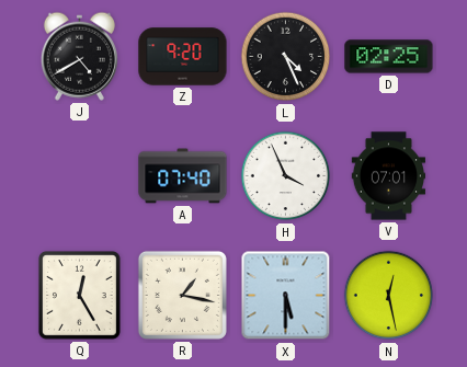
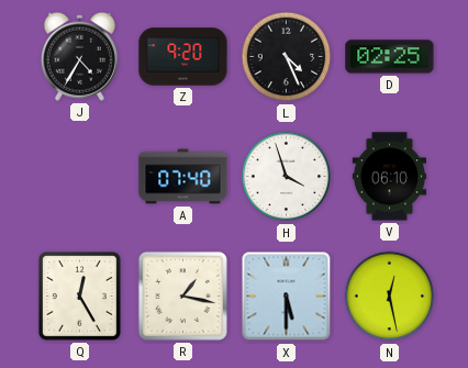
J: 4:40 -> 4:35 (79, 56)
H: 3:56 -> 3:57 (287, 177)
V: 07:01 -> 06:10 (390, 177)
